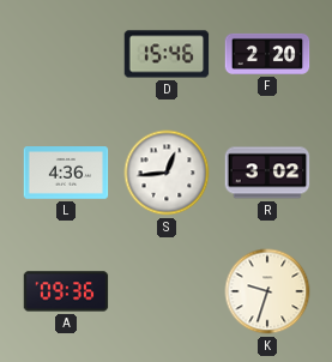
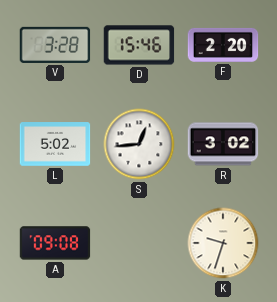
V: none -> 3:28 (55, 45)
L: 4:36 -> 5:02 (55, 144)
A: 09:36 -> 09:08 (55, 243)
